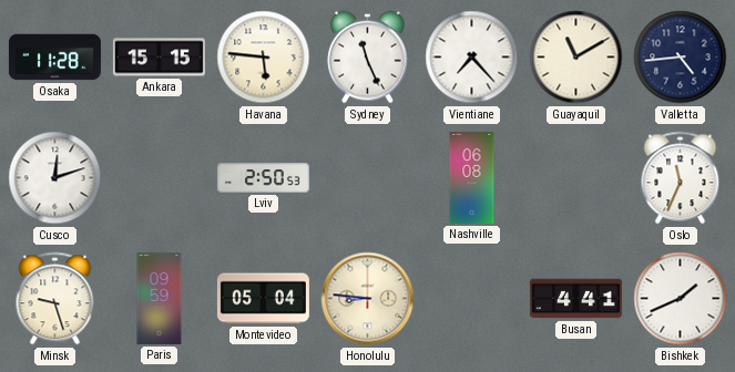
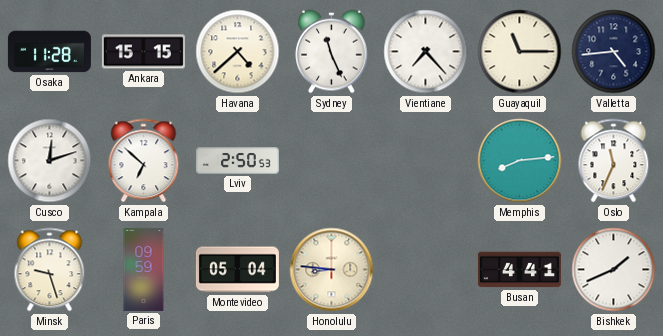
Havana: 5:46 -> 4:38 (238, 52)
Guayaquil: 11:10 -> 11:15 (520, 52)
Kampala: none -> 6:52 (144, 161)
Nashville: 06:08 -> none (472, 177)
Memphis: none -> 8:14 (520, 161)
